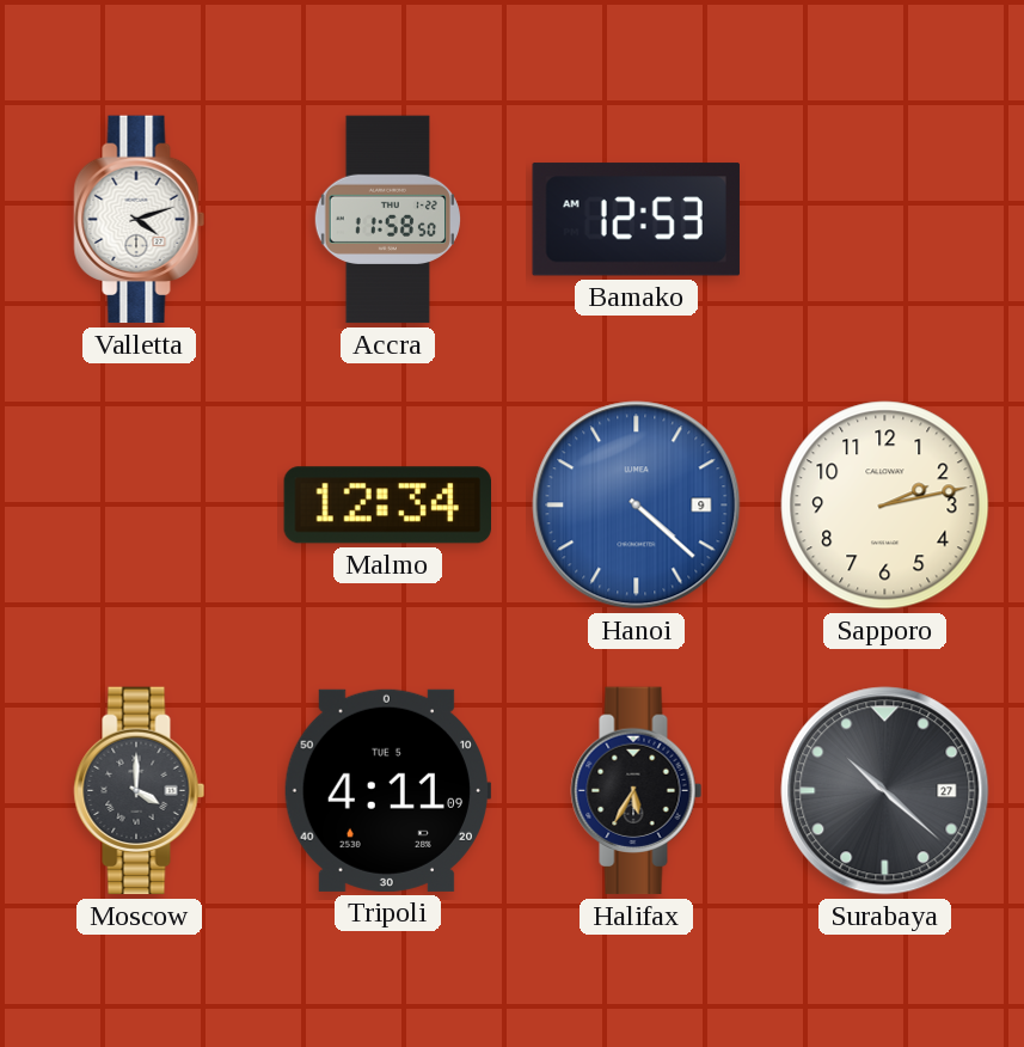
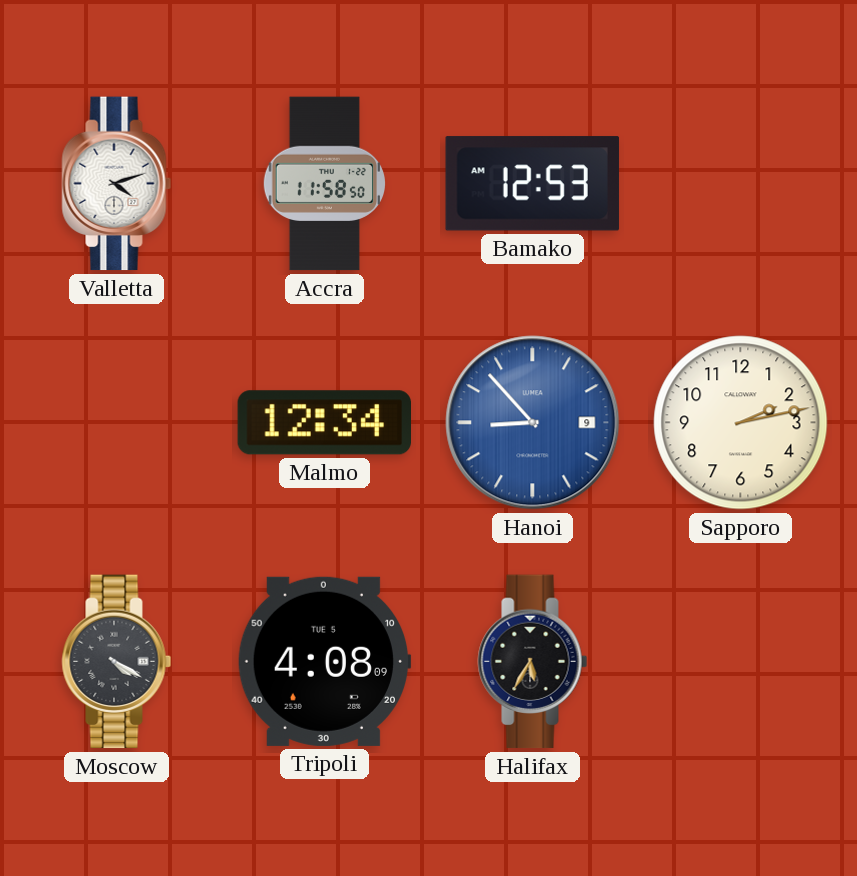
Hanoi: 4:22 -> 8:53 (533, 423)
Moscow: 4:00 -> 4:20 (117, 662)
Tripoli: 4:11 -> 4:08 (324, 661)
Surabaya: 10:22 -> none (885, 791)
